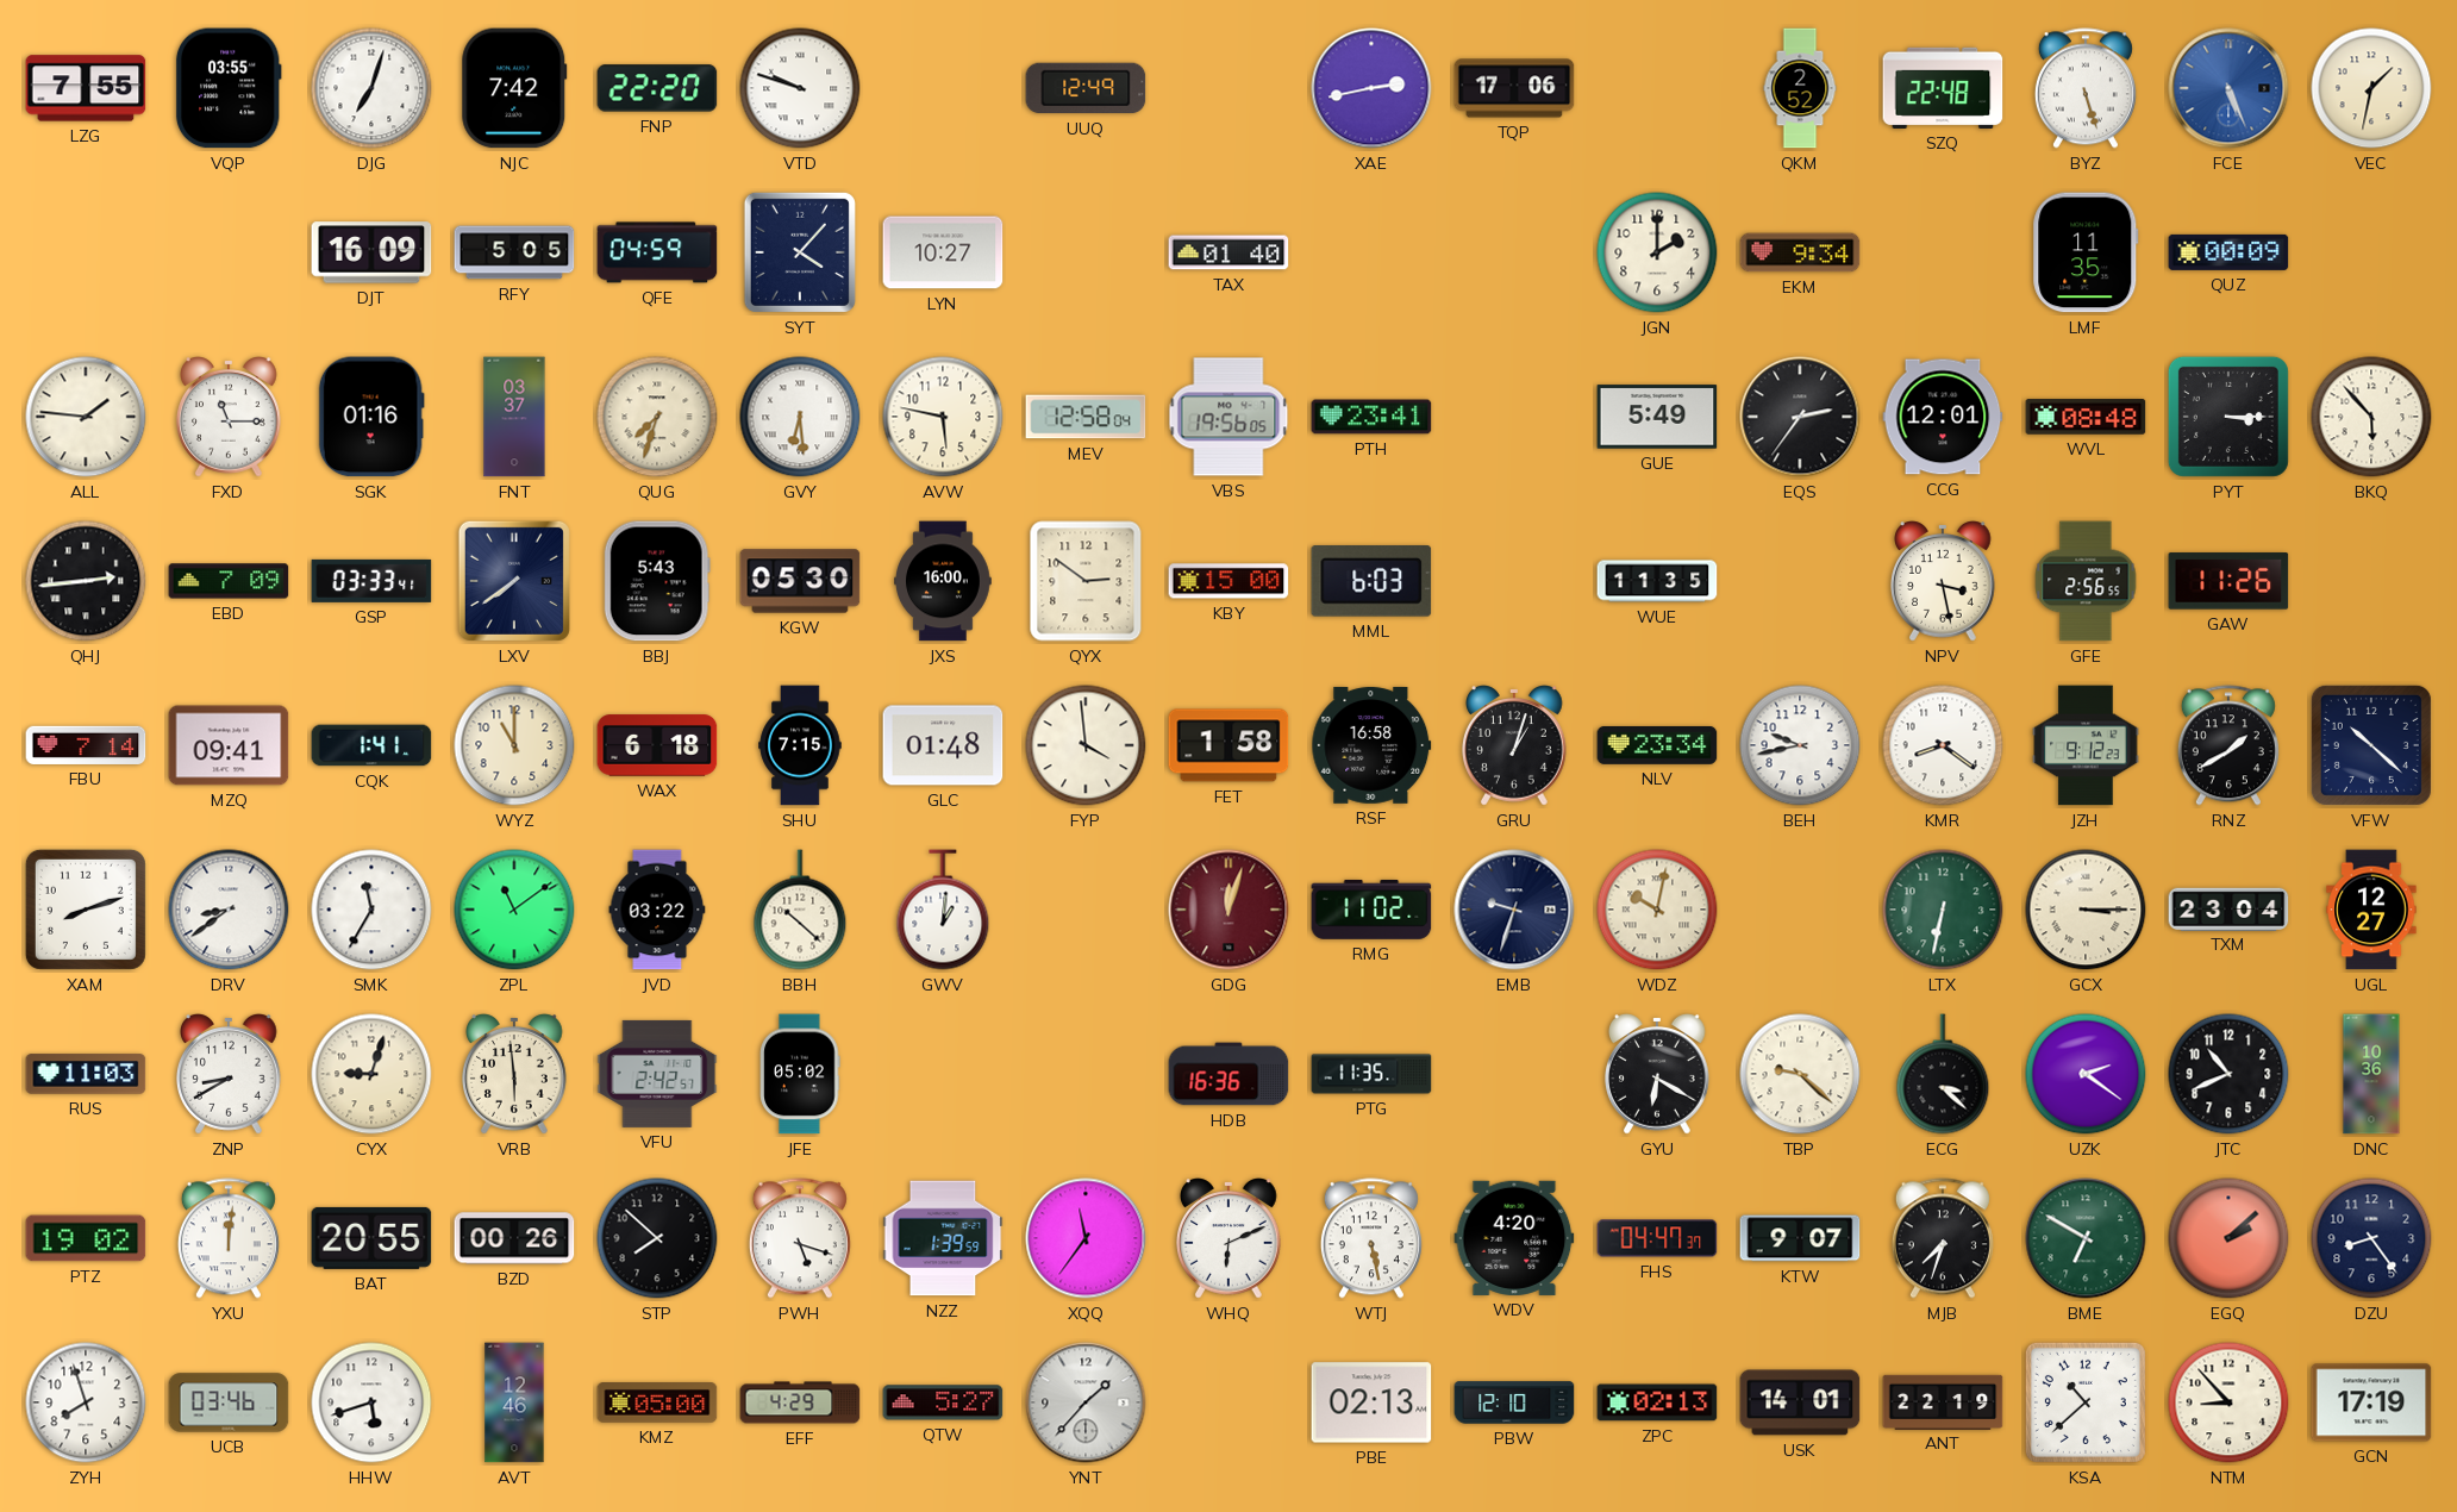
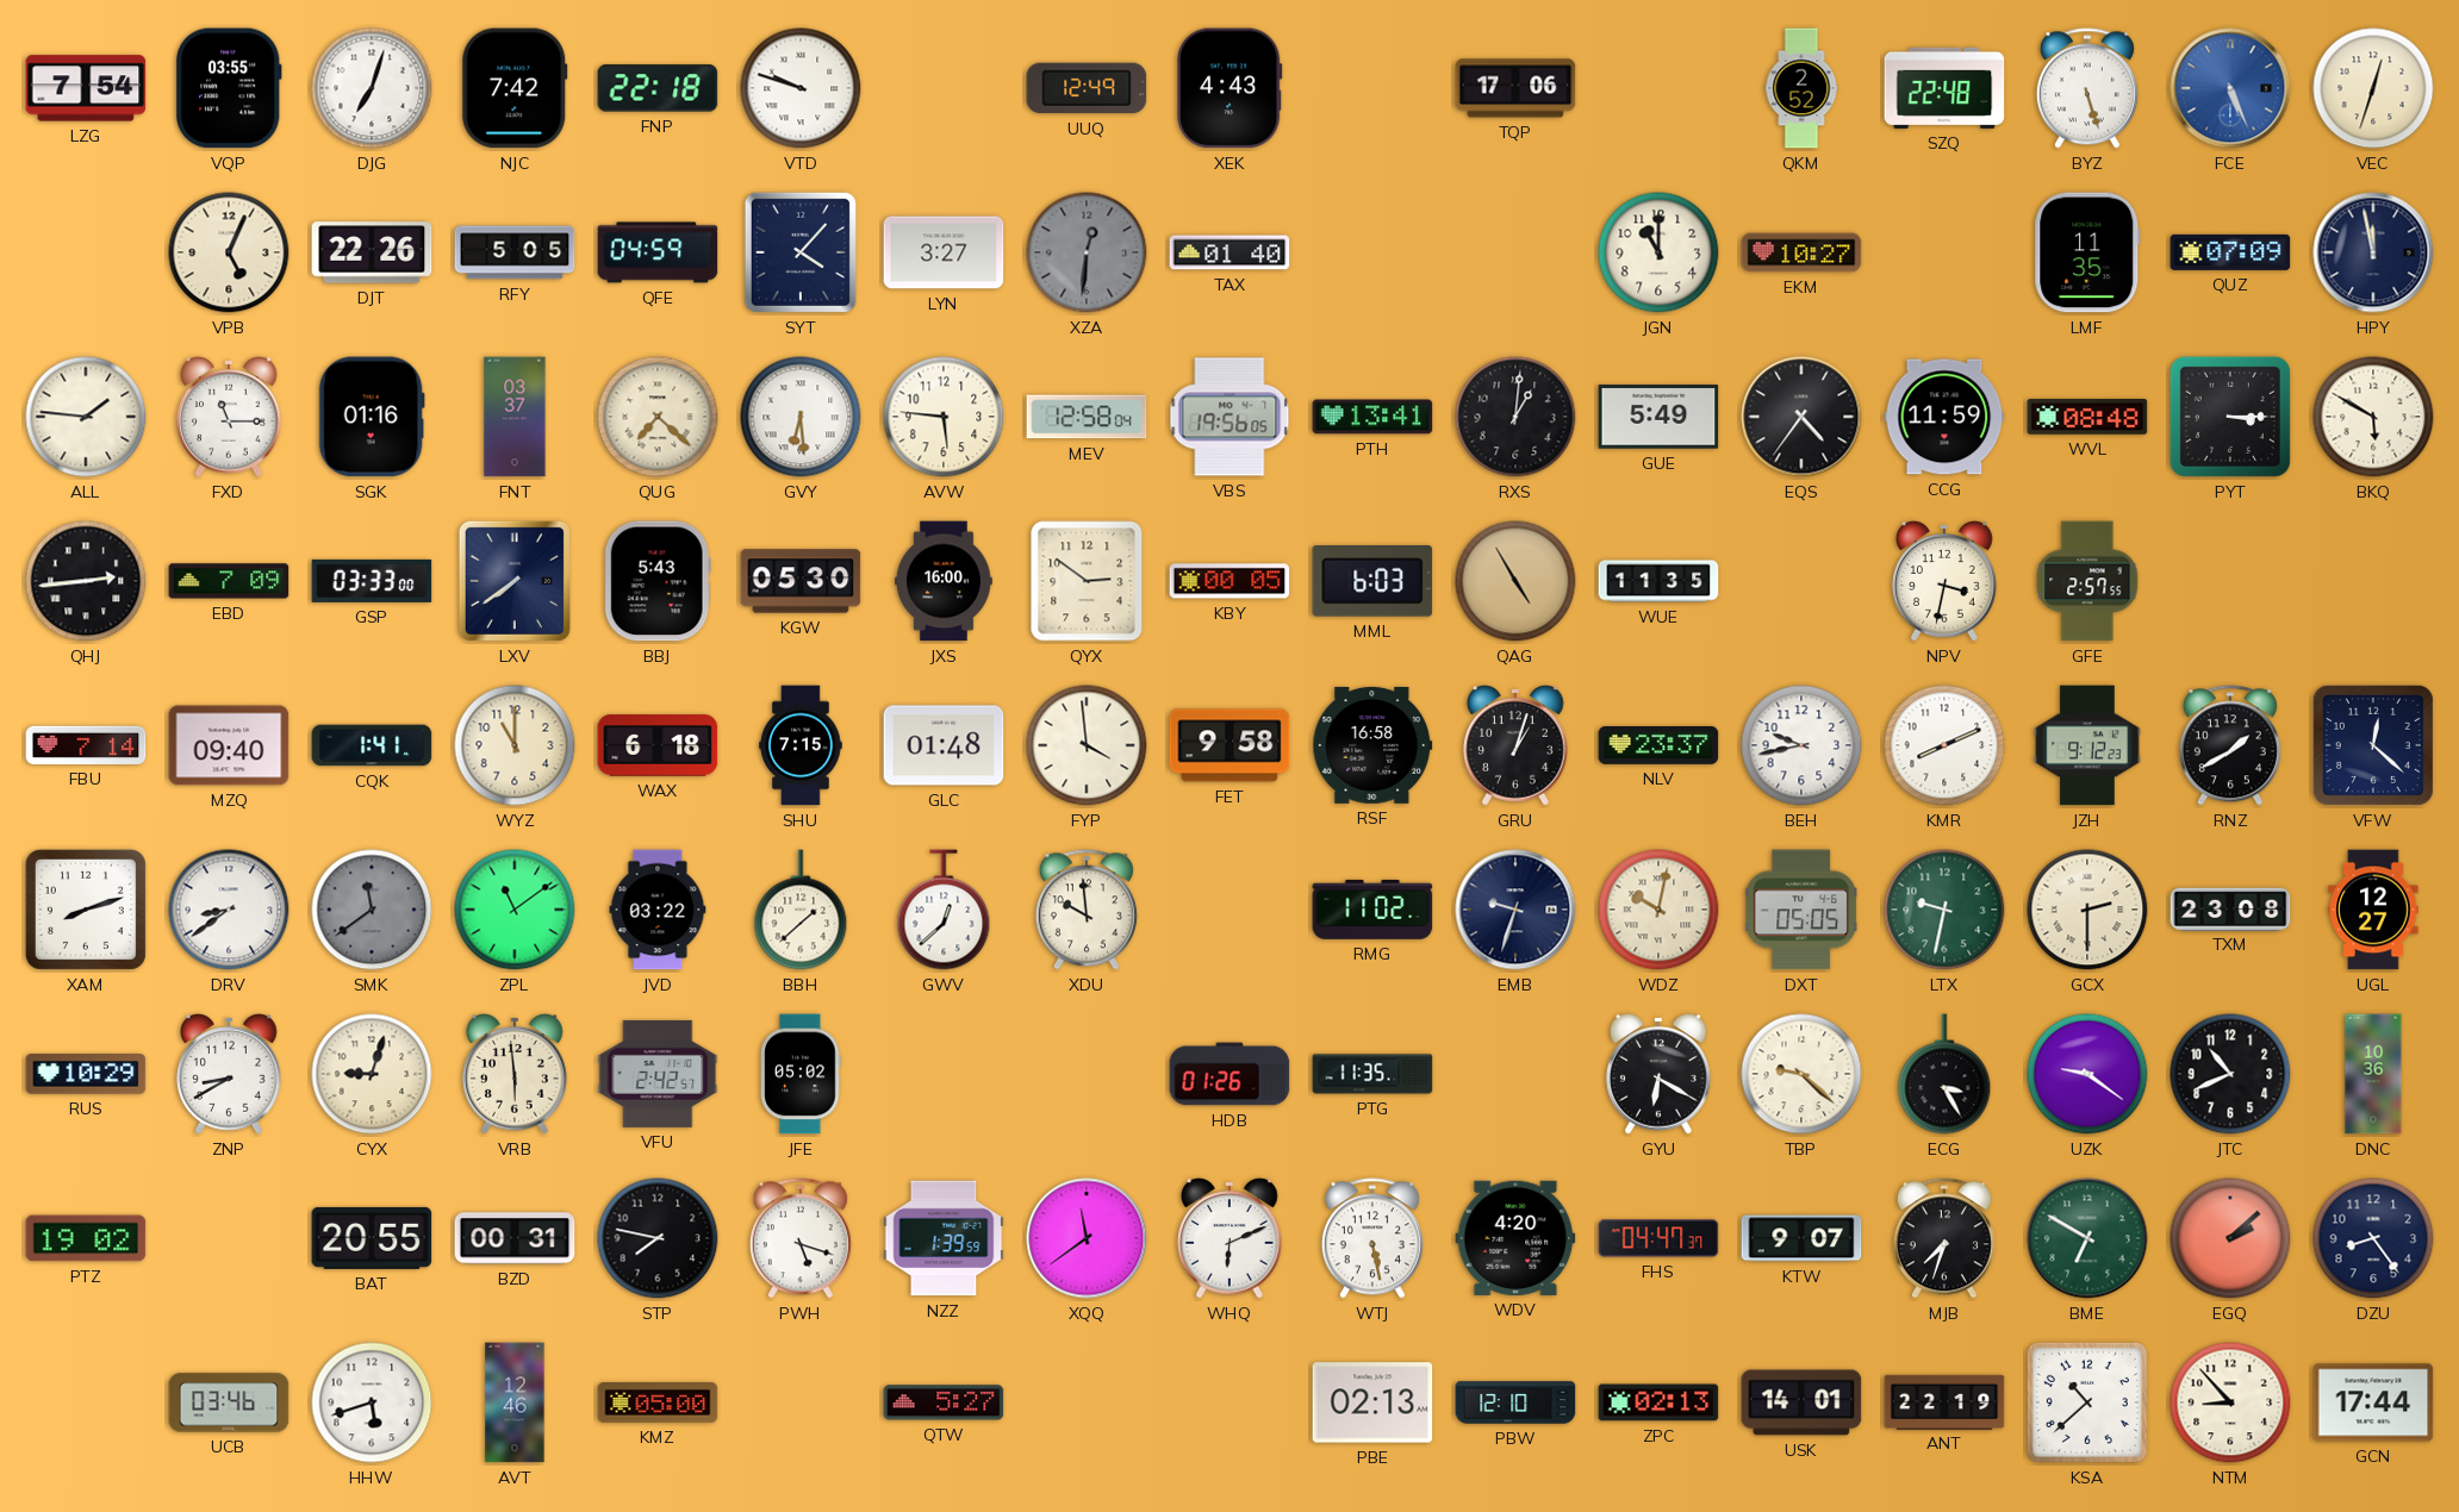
LZG: 7:55 -> 7:54 (86, 88)
FNP: 22:20 -> 22:18 (658, 88)
XEK: none -> 4:43 (1229, 88)
XAE: 2:43 -> none (1371, 88)
VEC: 1:32 -> 12:33 (2373, 88)
VPB: none -> 5:04 (229, 252)
DJT: 16:09 -> 22:26 (372, 252)
LYN: 10:27 -> 3:27 (944, 252)
XZA: none -> 12:31 (1087, 252)
JGN: 2:00 -> 11:00 (1658, 252)
EKM: 9:34 -> 10:27 (1801, 252)
QUZ: 00:09 -> 07:09 (2230, 252)
HPY: none -> 11:58 (2373, 252)
QUG: 7:33 -> 7:22 (658, 417)
AVW: 5:47 -> 5:46 (944, 417)
PTH: 23:41 -> 13:41 (1372, 417)
RXS: none -> 1:01 (1515, 417)
EQS: 2:36 -> 4:36 (1801, 417)
CCG: 12:01 -> 11:59 (1944, 417)
BKQ: 5:53 -> 5:50 (2373, 417)
GSP: 03:33:41 -> 03:33:00 (372, 581)
KBY: 15:00 -> 00:05 (1229, 581)
QAG: none -> 4:55 (1515, 581)
NPV: 3:28 -> 3:32 (1946, 581)
GFE: 2:56 -> 2:57 (2087, 581)
GAW: 11:26 -> none (2228, 581)
MZQ: 09:41 -> 09:40 (229, 745)
FET: 1:58 -> 9:58 (1229, 745)
NLV: 23:34 -> 23:37 (1658, 745)
KMR: 8:21 -> 8:11 (1944, 745)
VFW: 10:22 -> 12:22 (2373, 745)
SMK: 11:35 -> 11:39 (372, 910)
SMK dial: white -> grey (372, 910)
BBH: 10:22 -> 1:38 (801, 910)
GWV: 1:01 -> 12:38 (944, 910)
XDU: none -> 9:59 (1087, 910)
GDG: 12:03 -> none (1228, 910)
DXT: none -> 05:05 (1803, 910)
LTX: 6:32 -> 9:32 (1944, 910)
GCX: 3:15 -> 2:30 (2087, 910)
TXM: 23:04 -> 23:08 (2230, 908)
RUS: 11:03 -> 10:29 (86, 1074)
HDB: 16:36 -> 01:26 (1229, 1074)
ECG: 3:22 -> 3:25 (1944, 1074)
UZK: 2:21 -> 9:21 (2087, 1074)
YXU: 12:01 -> none (229, 1238)
BZD: 00:26 -> 00:31 (515, 1238)
STP: 7:52 -> 7:47 (658, 1238)
XQQ: 11:36 -> 11:39 (1087, 1238)
ZYH: 7:57 -> none (86, 1402)
EFF: 4:29 -> none (800, 1402)
YNT: 1:37 -> none (1086, 1402)
GCN: 17:19 -> 17:44 (2373, 1402)
